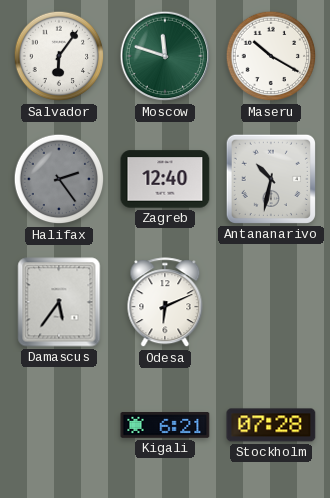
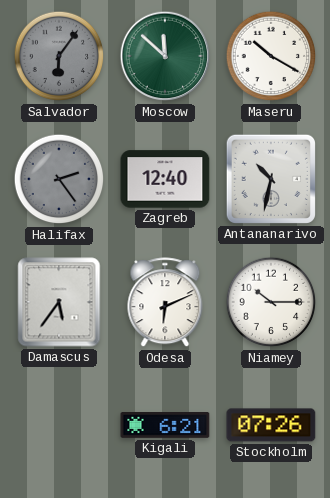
Salvador dial: white -> grey (59, 56)
Moscow: 11:48 -> 11:52 (165, 56)
Niamey: none -> 10:15 (271, 302)
Stockholm: 07:28 -> 07:26 (271, 425)
